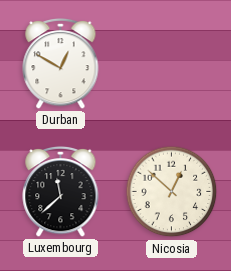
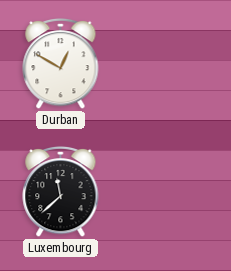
Nicosia: 12:52 -> none (172, 192)
